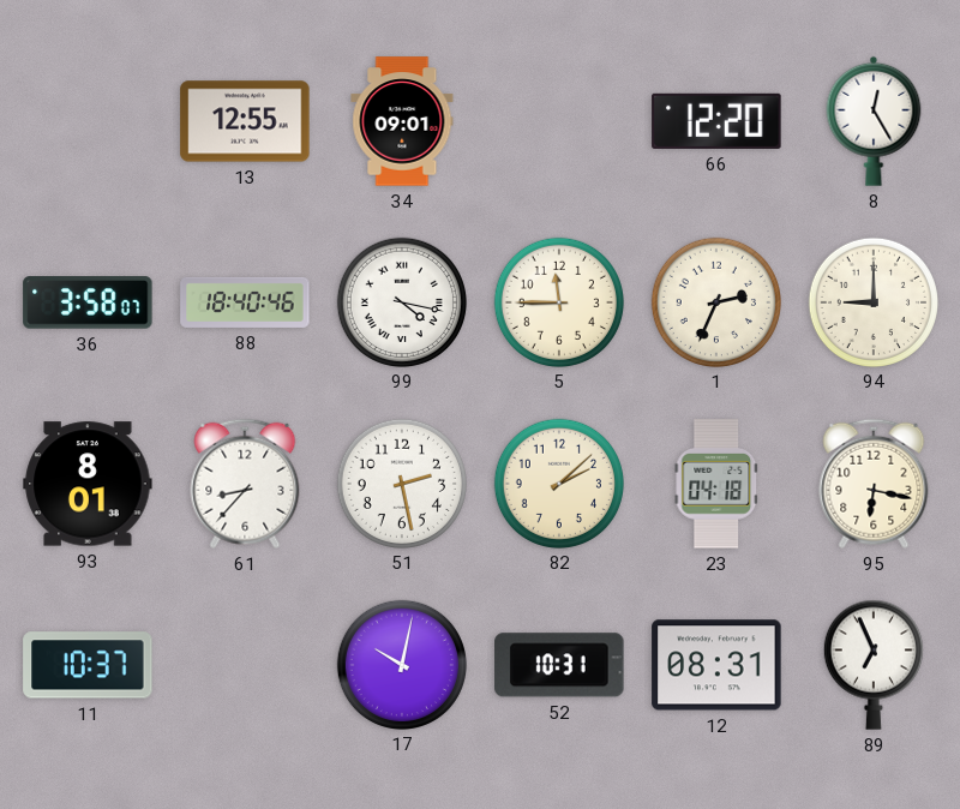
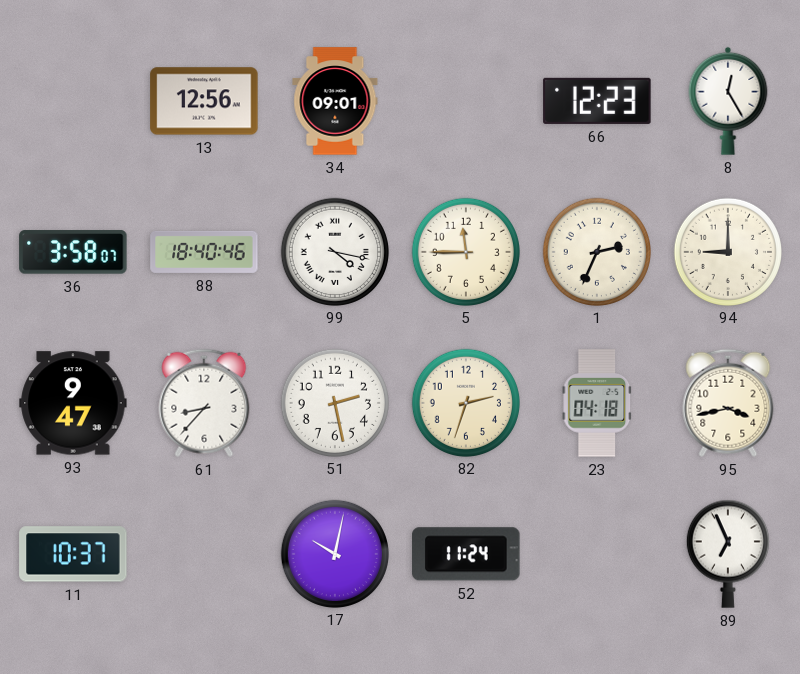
13: 12:55 -> 12:56 (204, 101)
66: 12:20 -> 12:23 (597, 101)
93: 8:01 -> 9:47 (73, 403)
82: 2:08 -> 2:33 (465, 402)
95: 6:17 -> 3:43 (728, 403)
52: 10:31 -> 11:24 (466, 554)
12: 08:31 -> none (716, 665)
